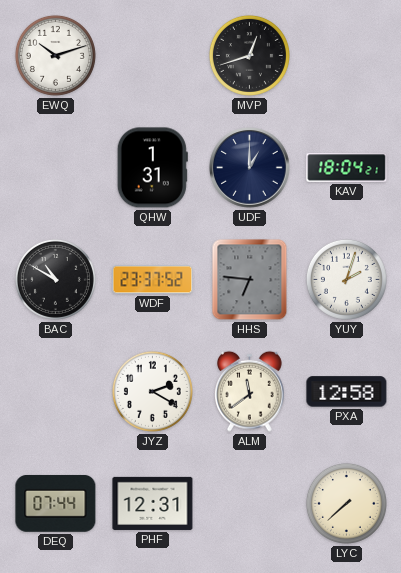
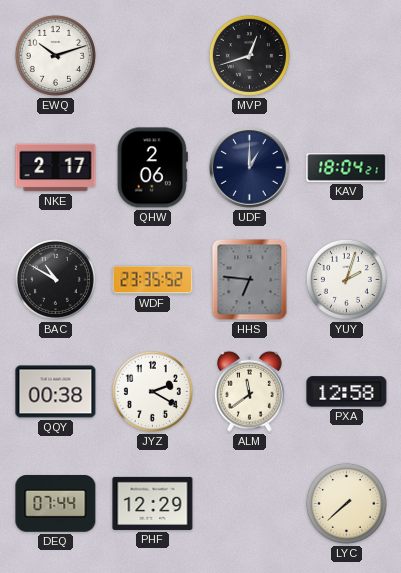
NKE: none -> 2:17 (56, 168)
QHW: 1:31 -> 2:06 (152, 168)
WDF: 23:37 -> 23:35 (153, 280)
QQY: none -> 00:38 (56, 392)
PHF: 12:31 -> 12:29 (153, 503)
